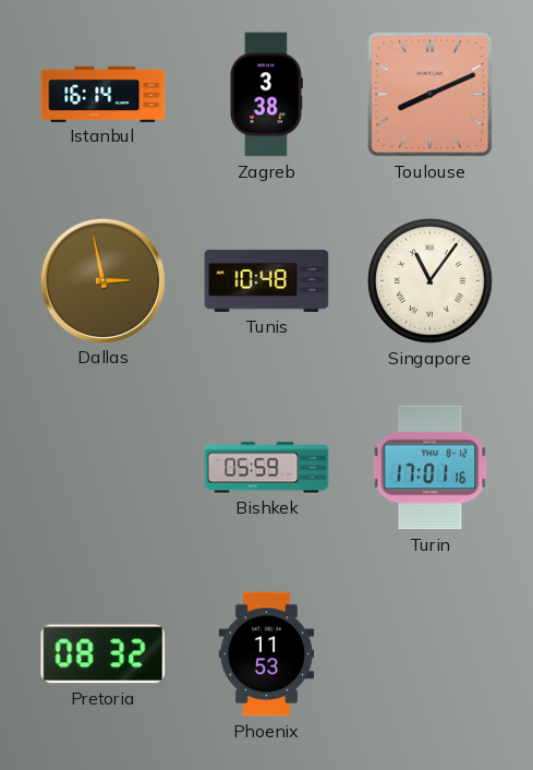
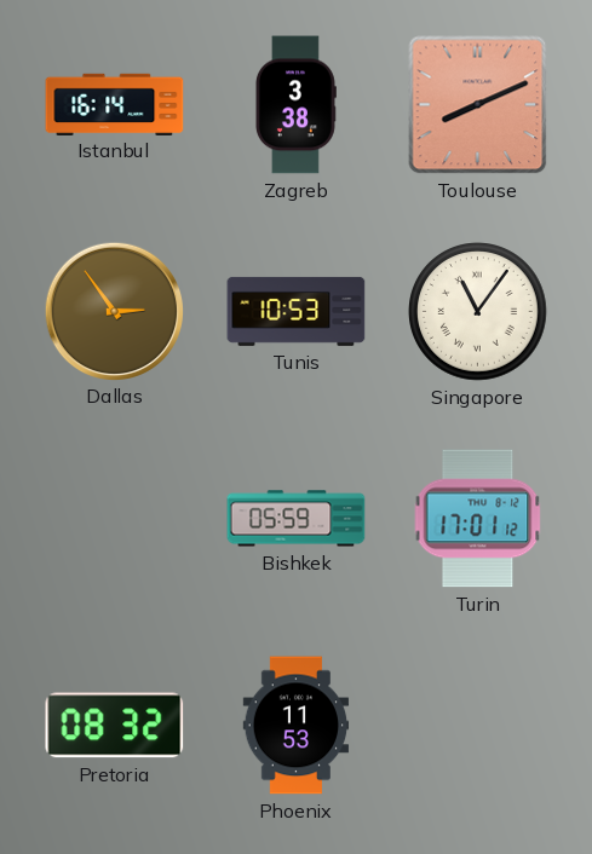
Dallas: 2:58 -> 2:54 (114, 311)
Tunis: 10:48 -> 10:53 (297, 311)
Turin: 17:01:16 -> 17:01:12 (478, 519)
